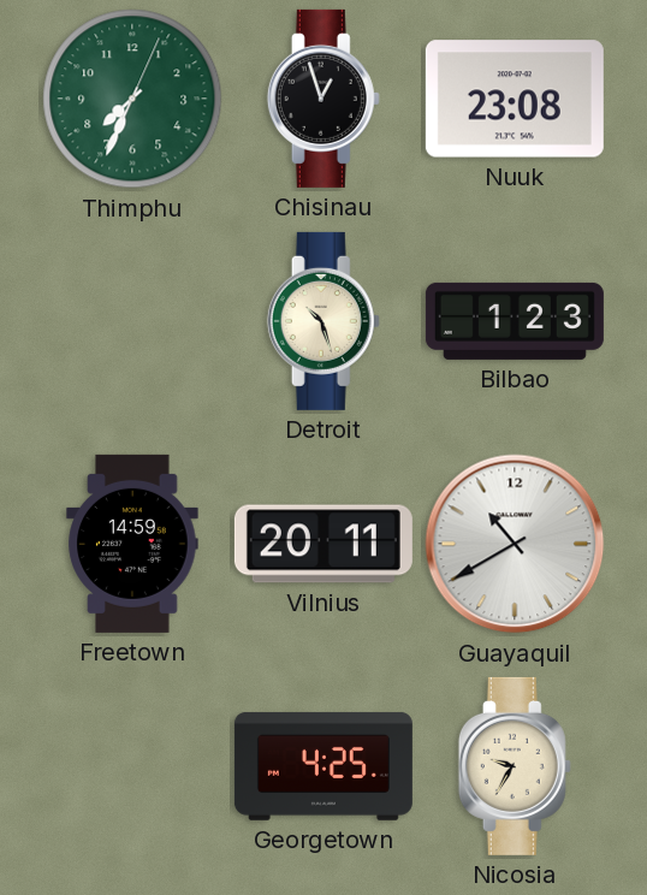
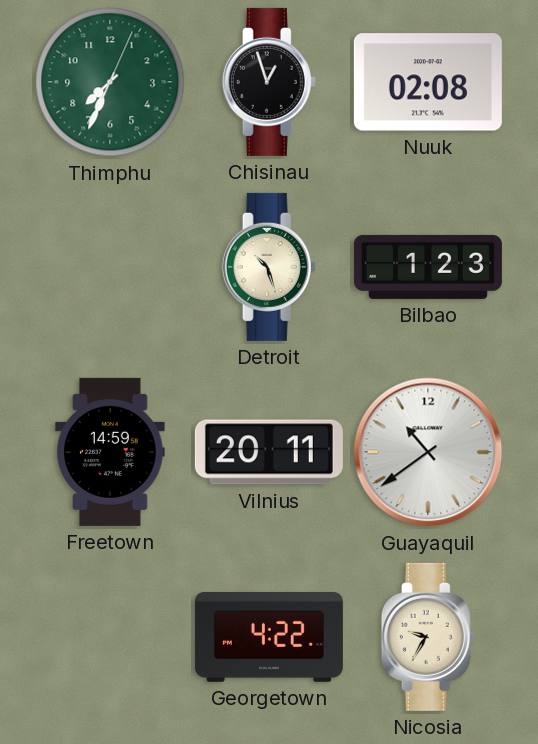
Nuuk: 23:08 -> 02:08 (428, 82)
Guayaquil: 10:40 -> 10:39 (428, 452)
Georgetown: 4:25 -> 4:22 (269, 637)
